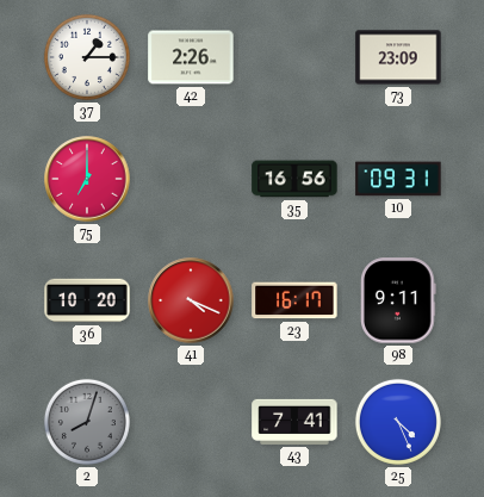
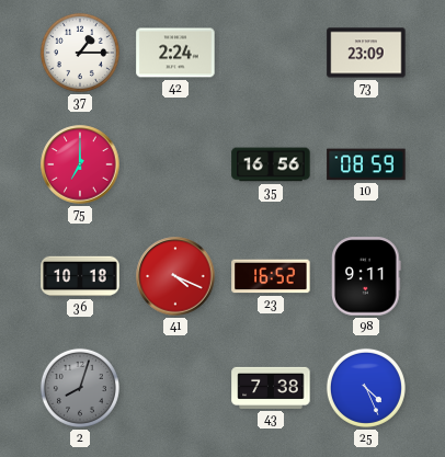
42: 2:26 -> 2:24 (175, 53)
10: 09:31 -> 08:59 (366, 164)
36: 10:20 -> 10:18 (80, 276)
23: 16:17 -> 16:52 (271, 276)
43: 7:41 -> 7:38 (271, 388)
